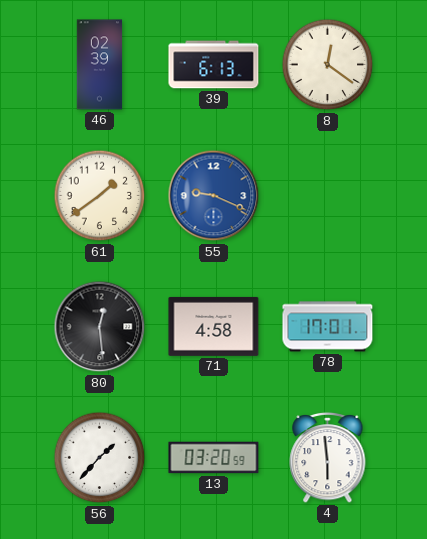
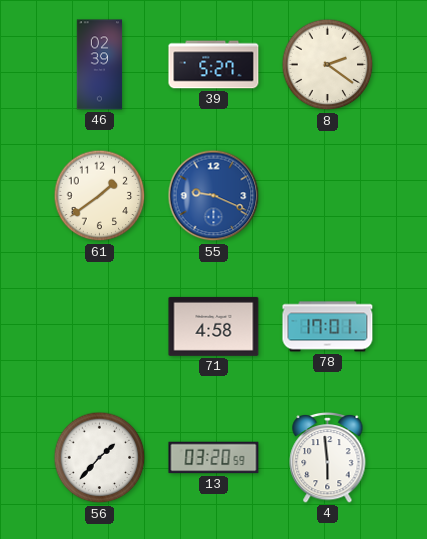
39: 6:13 -> 5:27 (214, 65)
8: 12:21 -> 2:21 (328, 65)
80: 12:29 -> none (100, 327)
